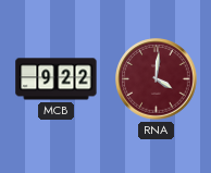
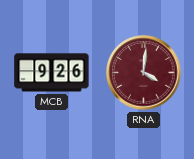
MCB: 9:22 -> 9:26 (52, 73)
